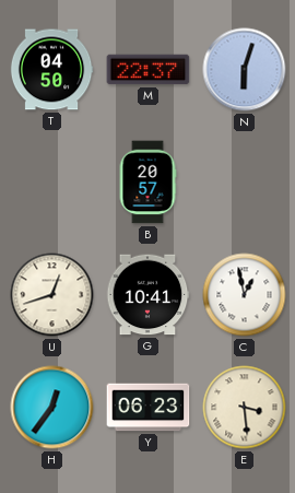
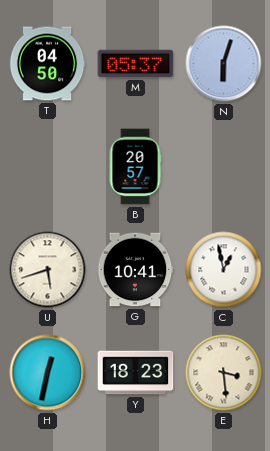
M: 22:37 -> 05:37 (136, 64)
U: 12:42 -> 5:42 (48, 270)
H: 12:36 -> 12:32 (48, 373)
Y: 06:23 -> 18:23 (136, 373)
